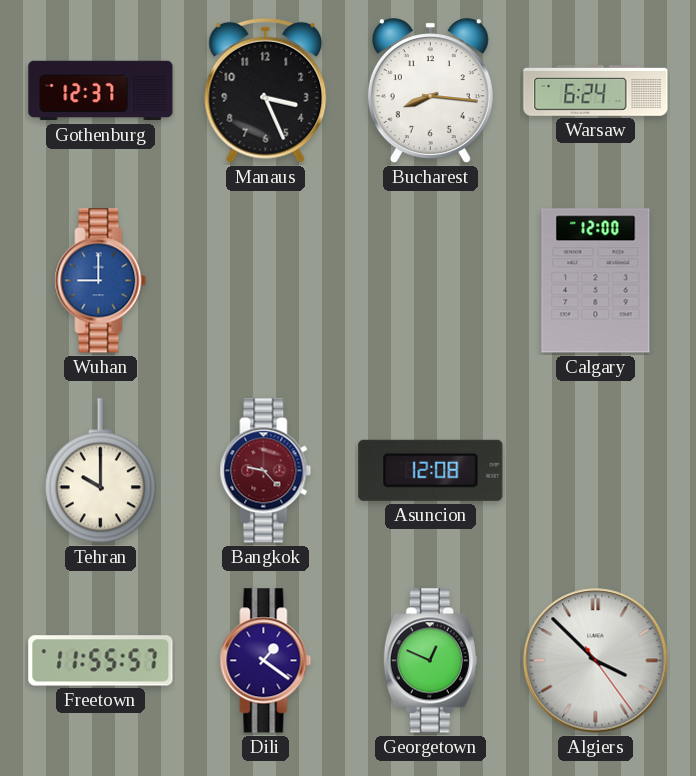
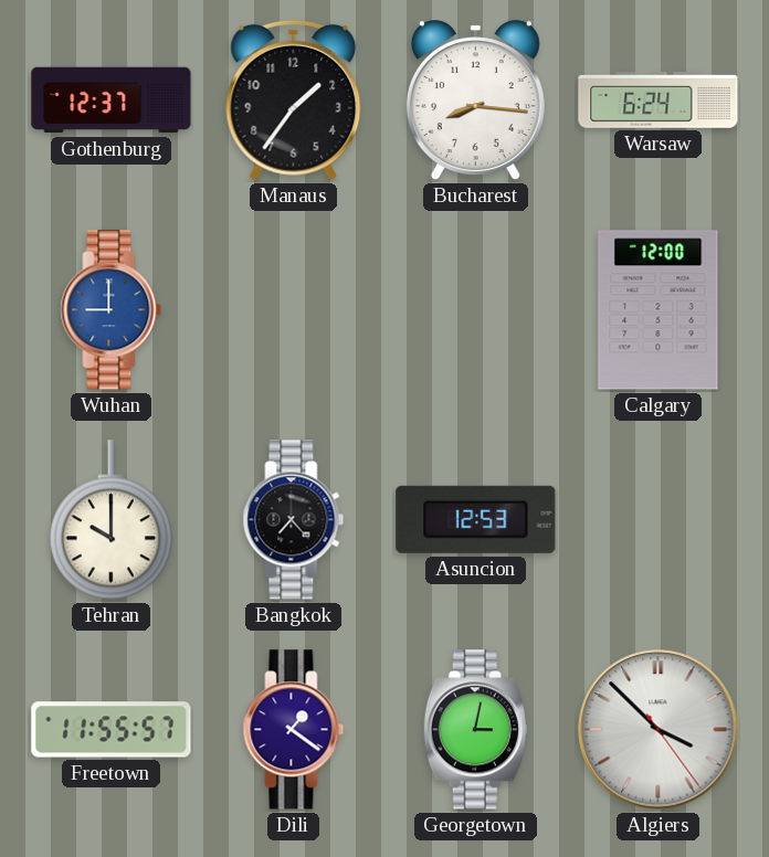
Manaus: 3:26 -> 1:36 (294, 99)
Bangkok: 9:23 -> 7:23 (294, 520)
Bangkok dial: burgundy -> black (294, 520)
Asuncion: 12:08 -> 12:53 (476, 519)
Georgetown: 12:49 -> 3:02 (475, 730)
